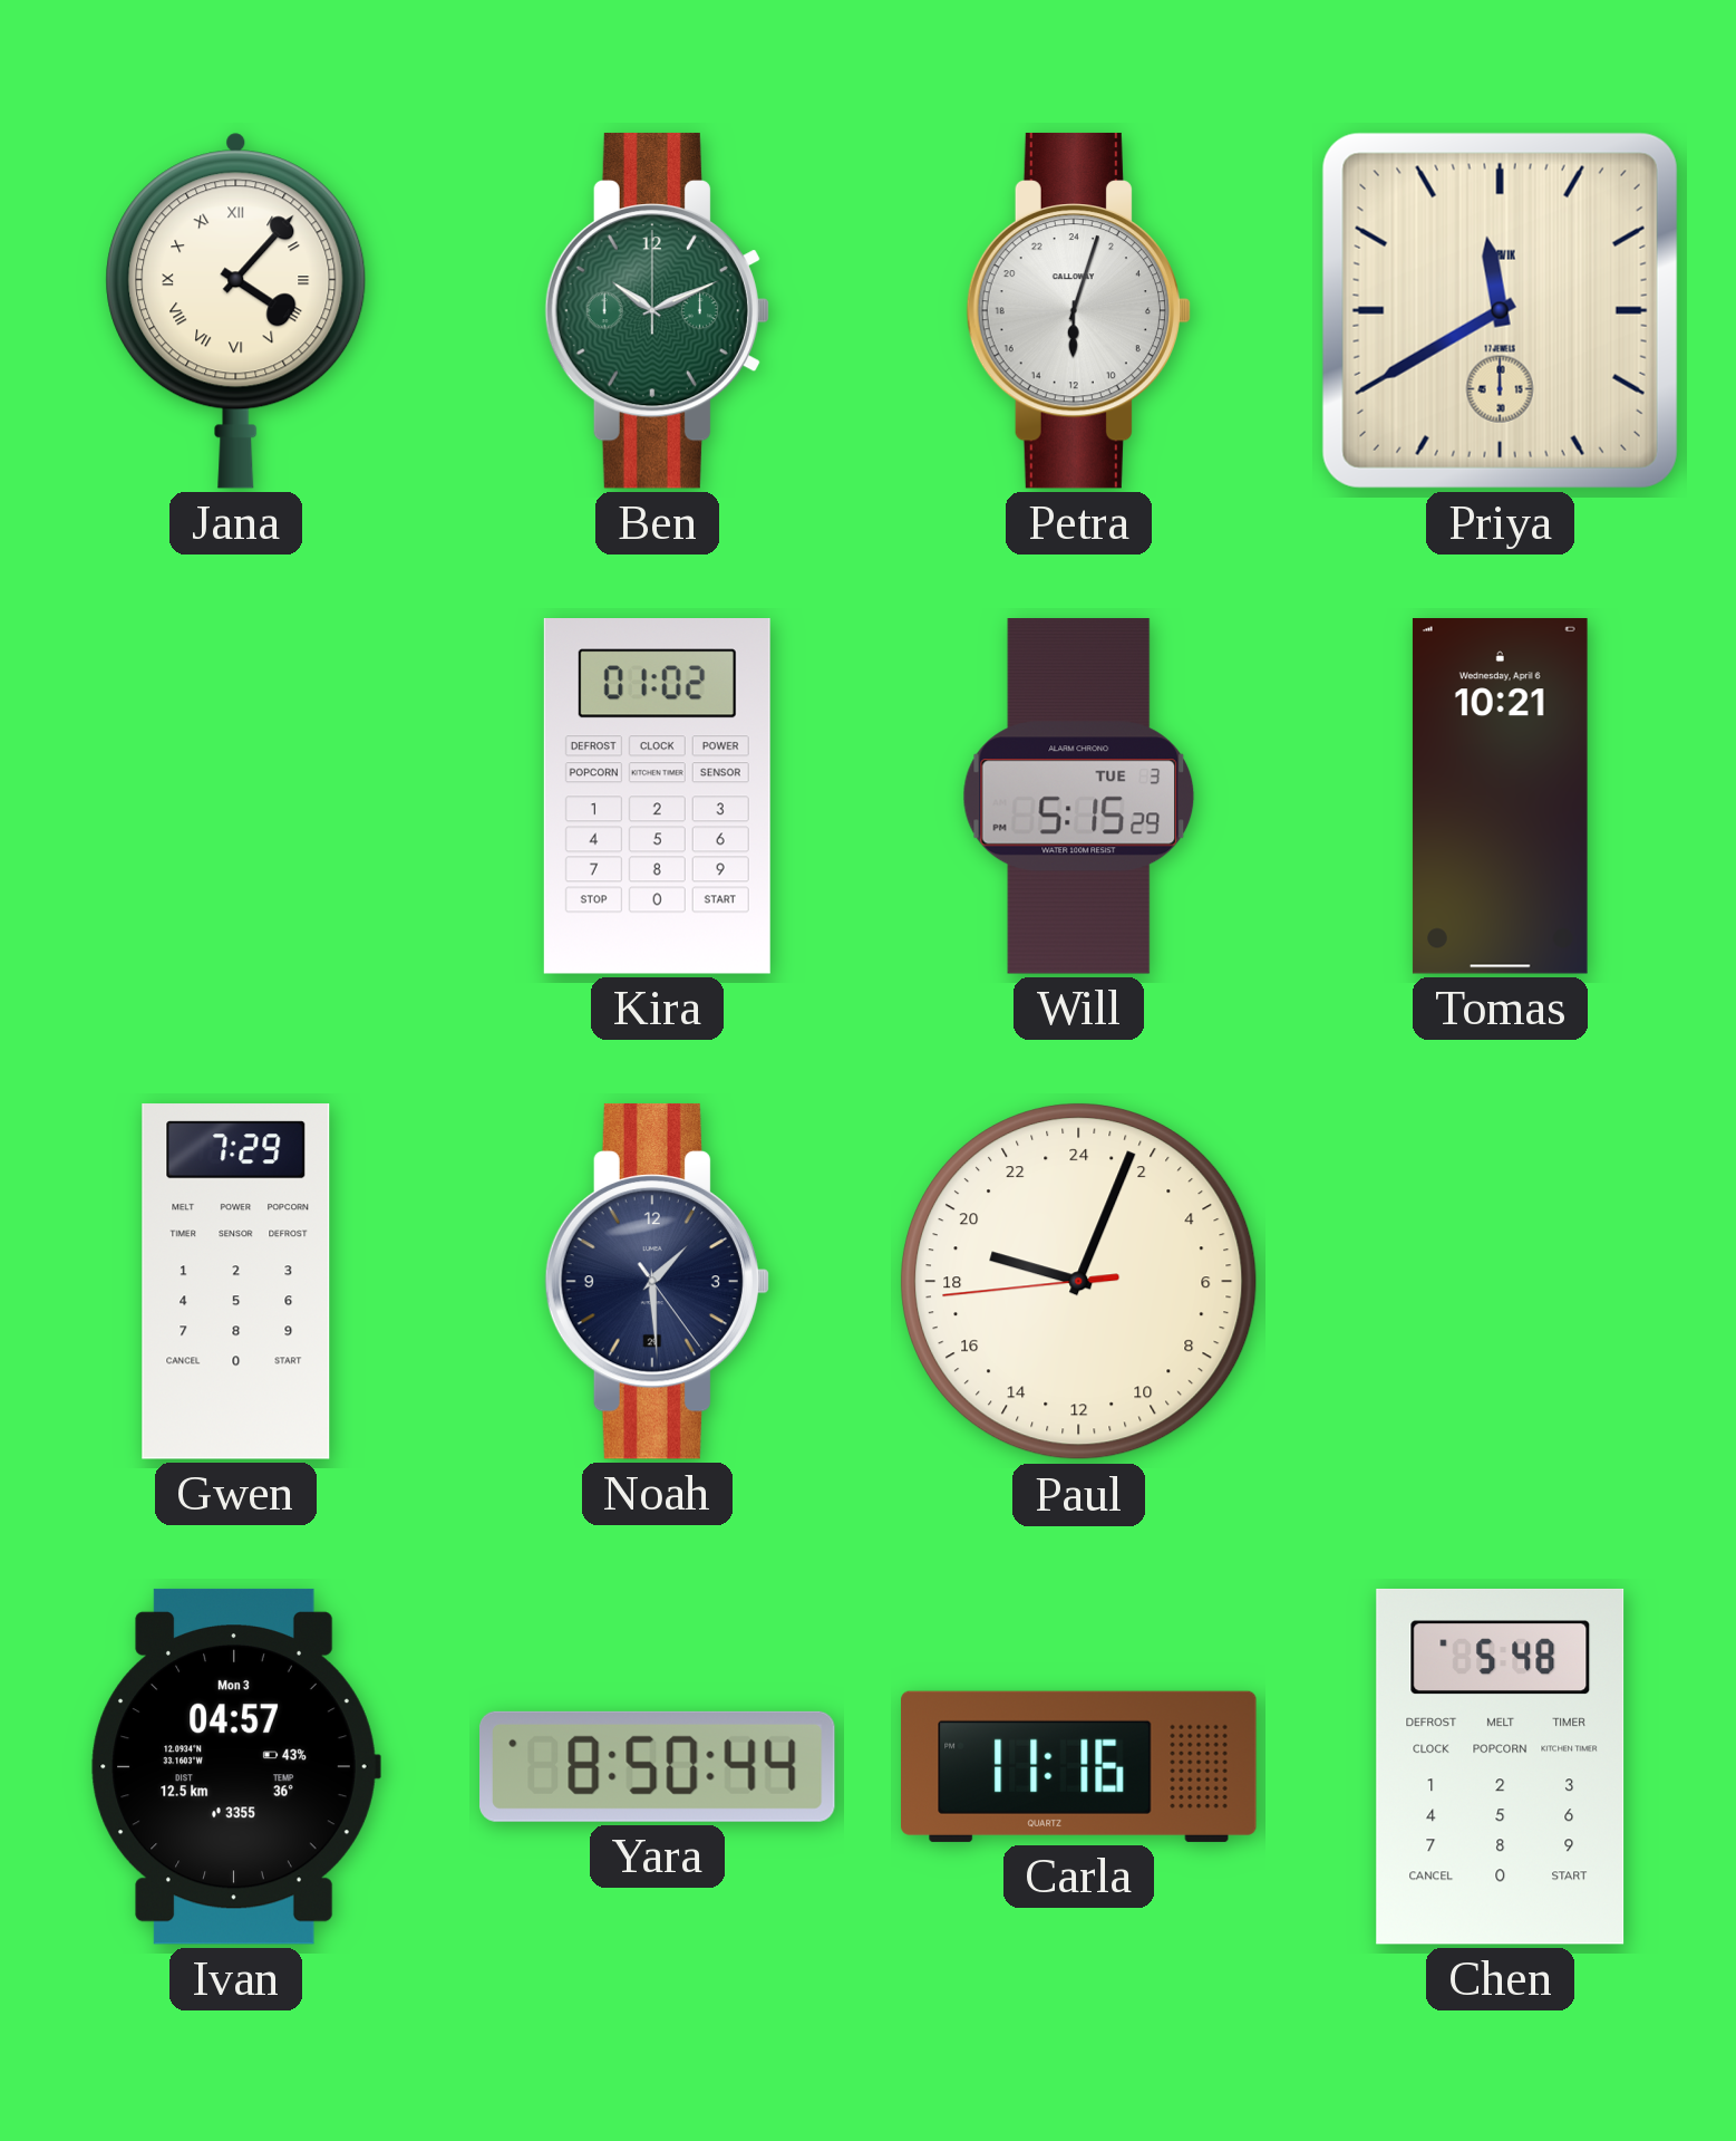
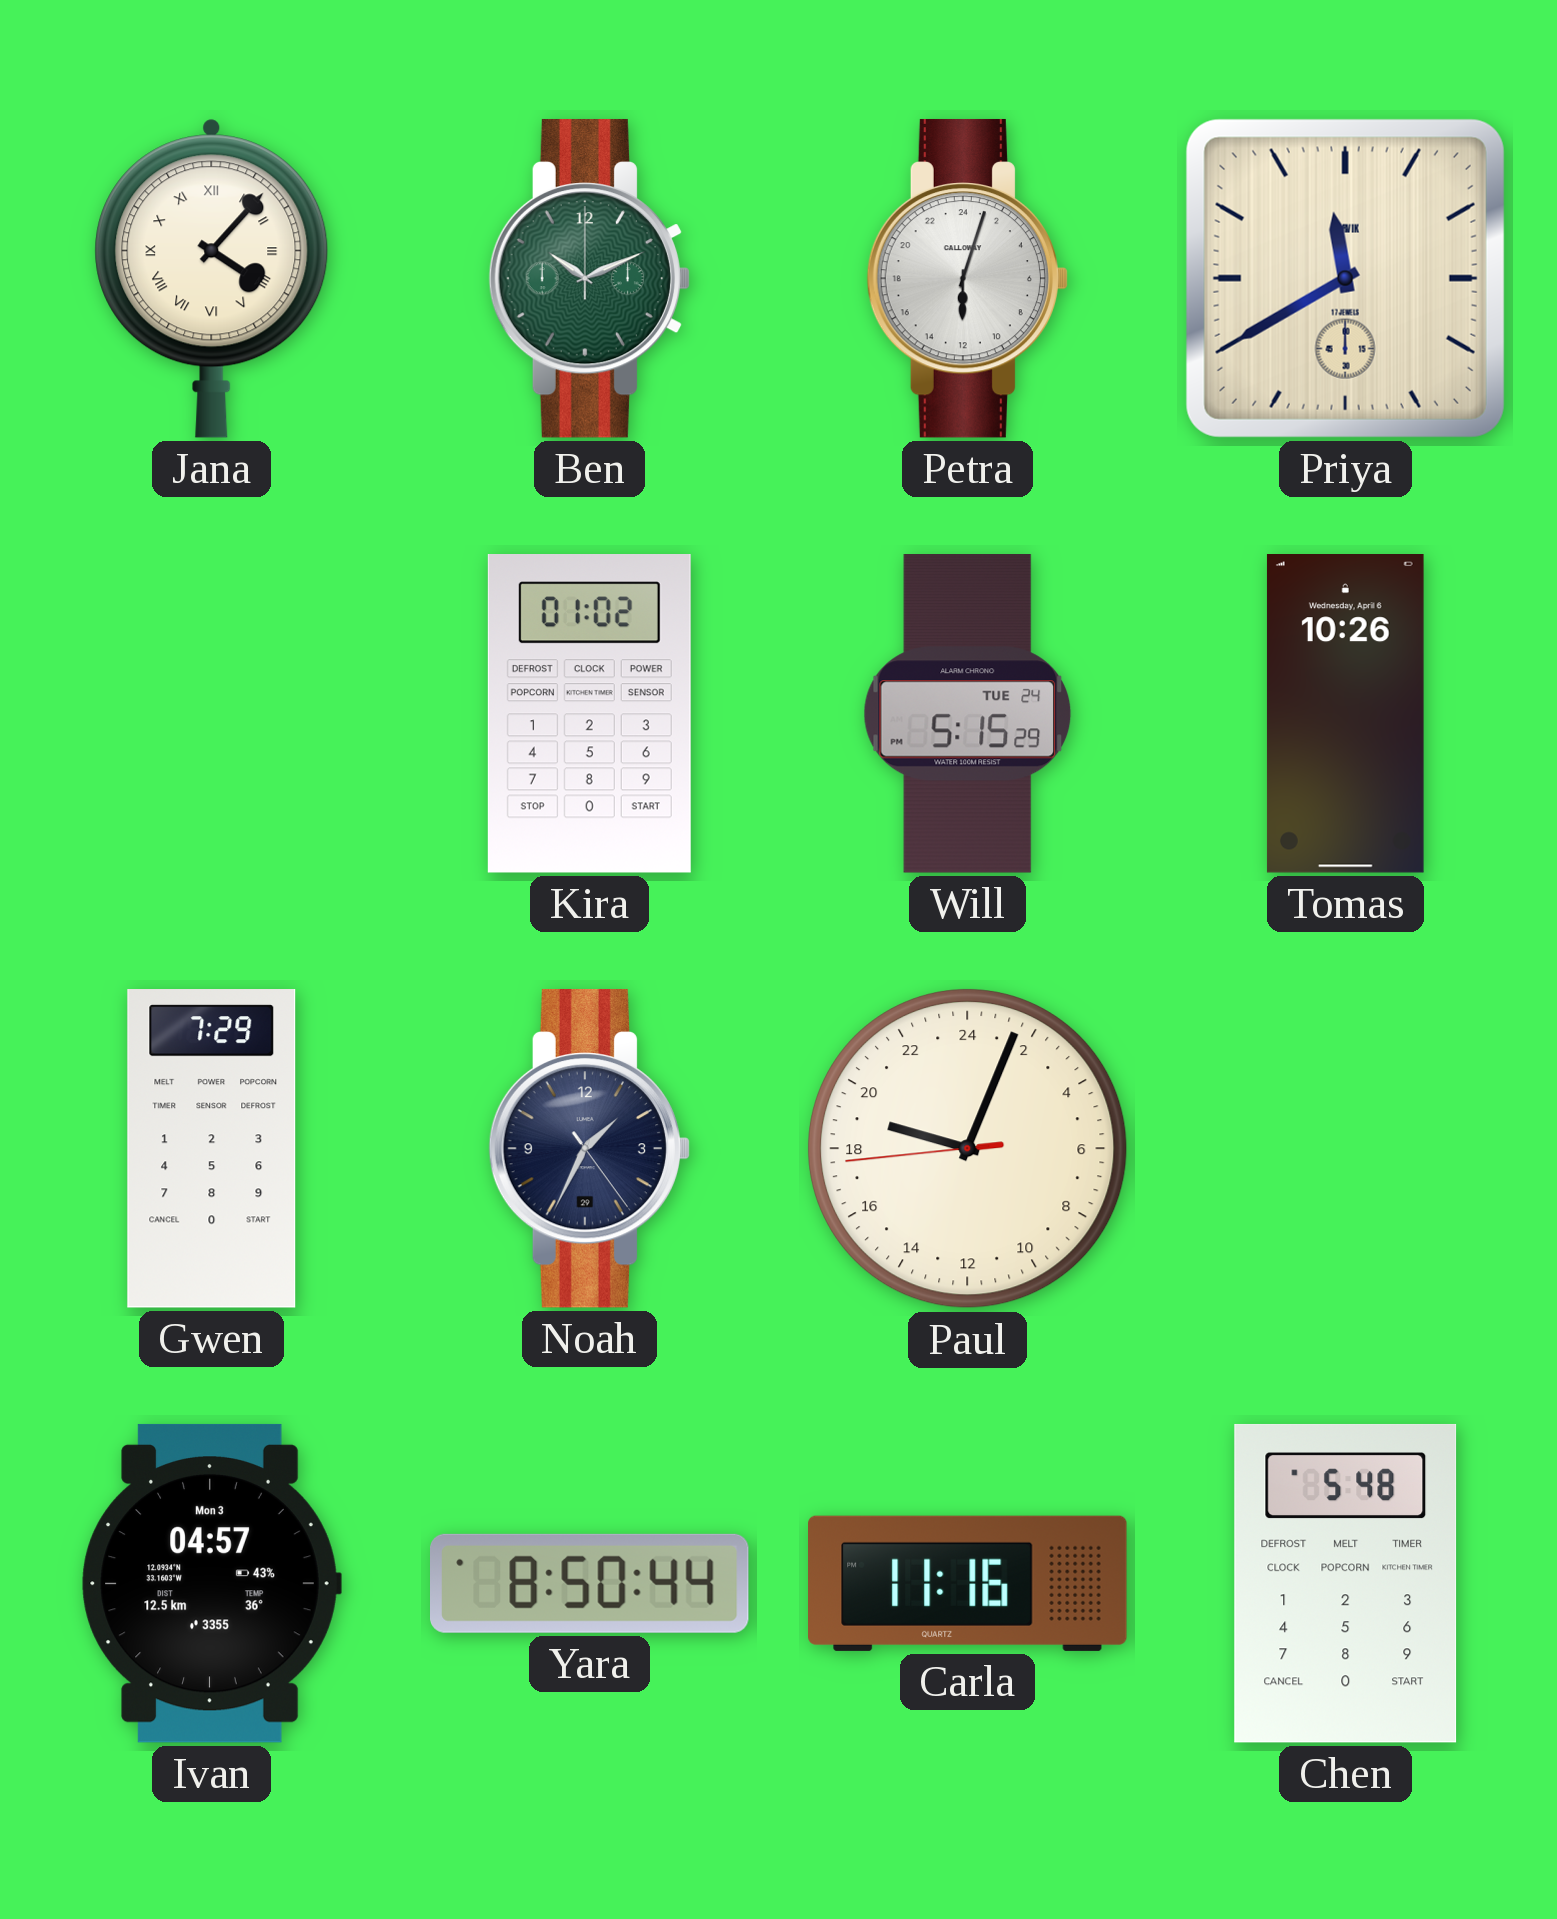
Will date: TUE 3 -> TUE 24 (968, 714)
Tomas: 10:21 -> 10:26 (1345, 714)
Noah: 1:29 -> 1:34 (589, 1148)
